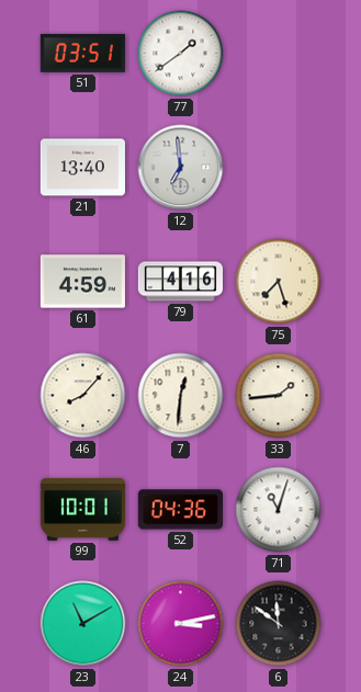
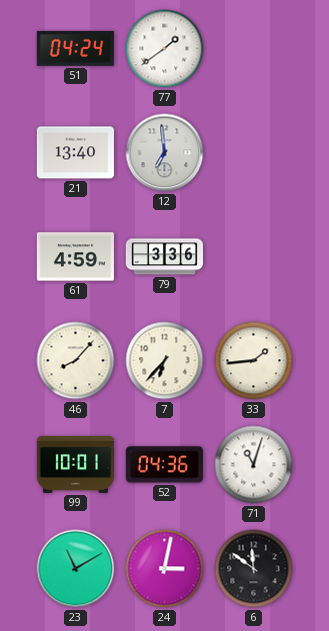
51: 03:51 -> 04:24 (75, 48)
79: 4:16 -> 3:36 (164, 257)
75: 7:27 -> none (279, 282)
7: 12:31 -> 6:37 (165, 361)
24: 3:13 -> 3:02 (165, 569)
